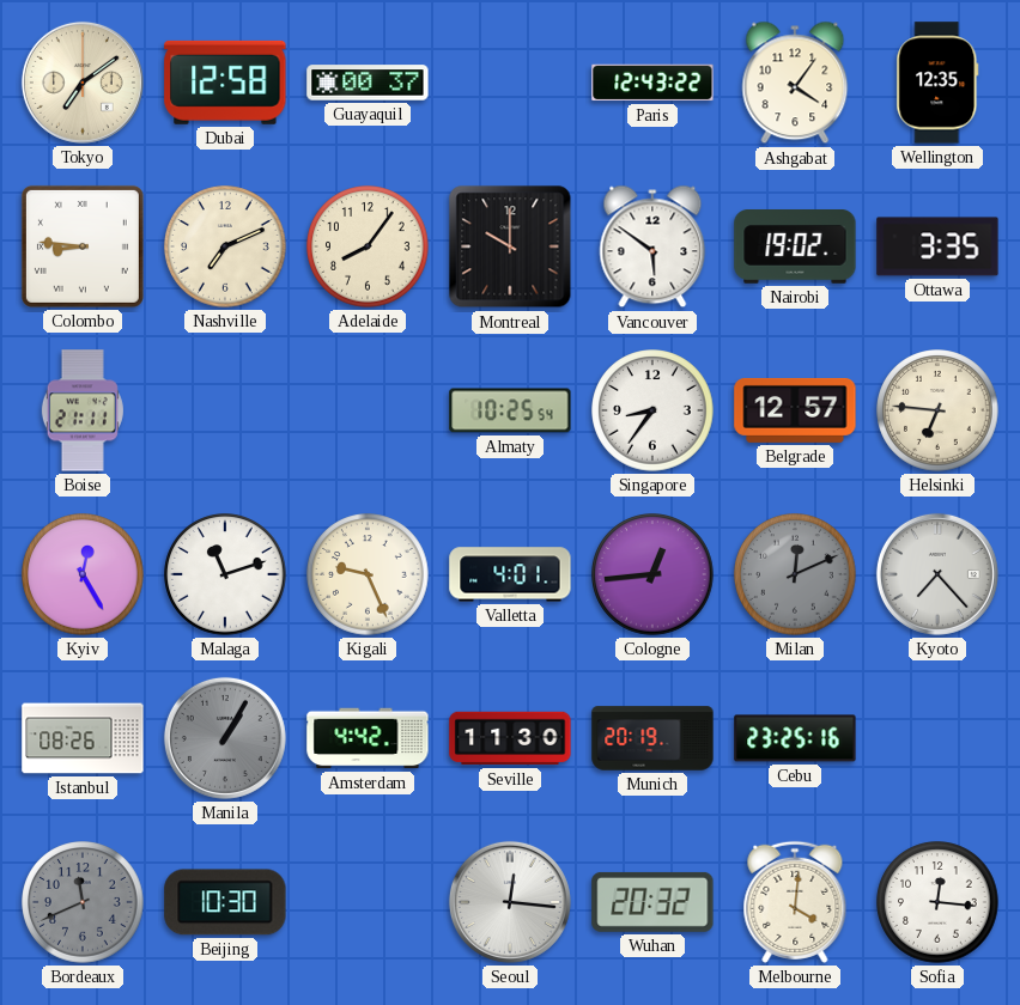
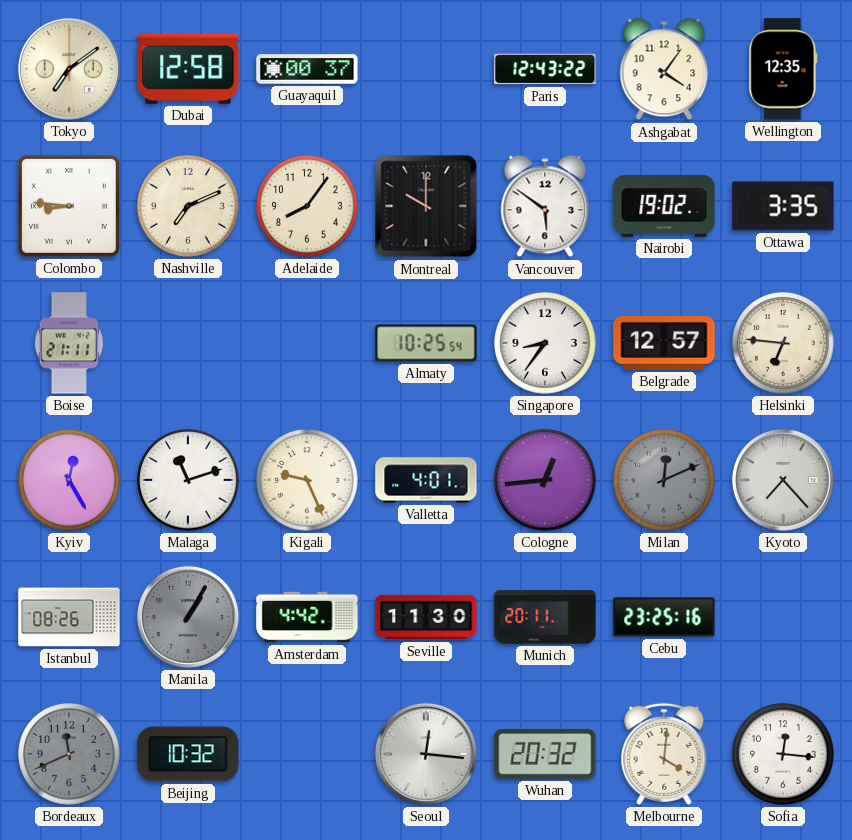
Munich: 20:19 -> 20:11 (545, 617)
Beijing: 10:30 -> 10:32 (188, 754)
